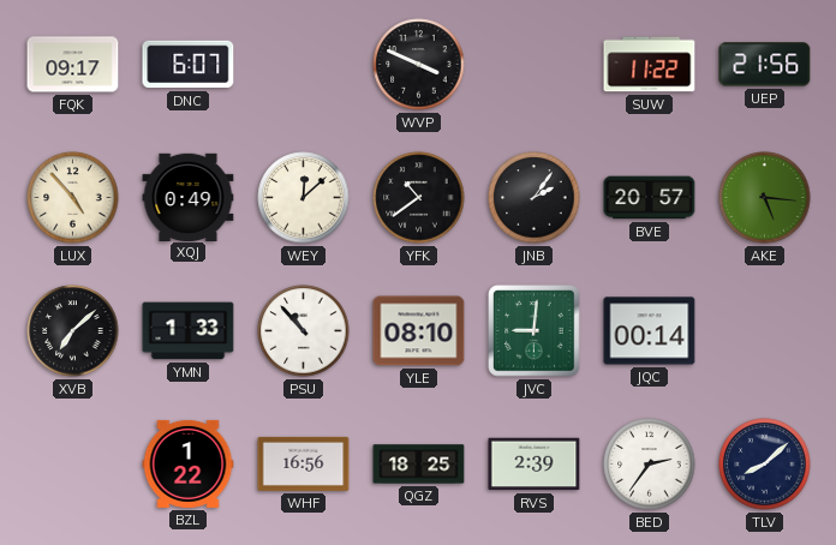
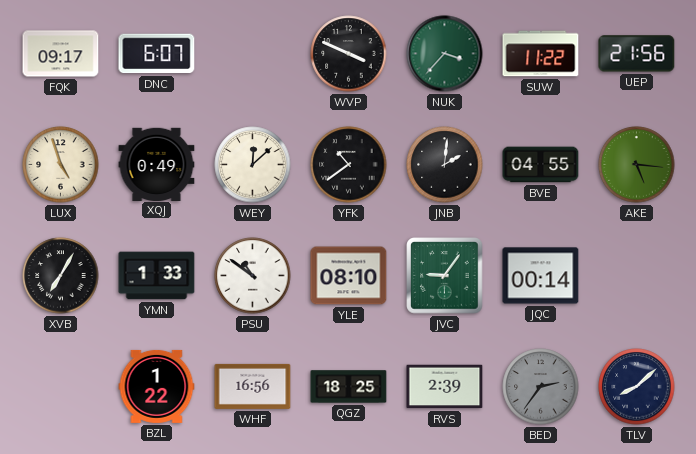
NUK: none -> 3:37 (445, 54)
LUX: 4:53 -> 4:57 (61, 165)
JNB: 2:06 -> 2:01 (445, 165)
BVE: 20:57 -> 04:55 (541, 165)
XVB: 7:08 -> 7:05 (61, 276)
PSU: 10:53 -> 10:51 (253, 276)
JVC: 9:01 -> 9:06 (445, 276)
BED dial: white -> grey (541, 387)
